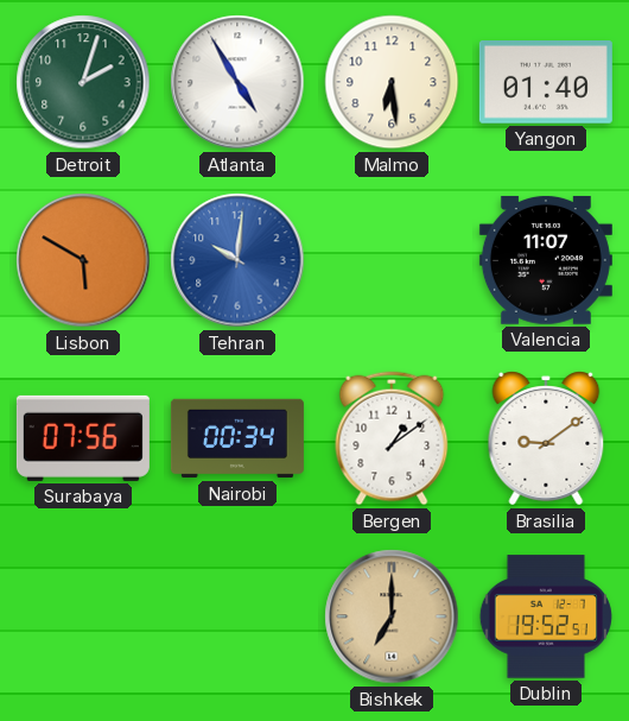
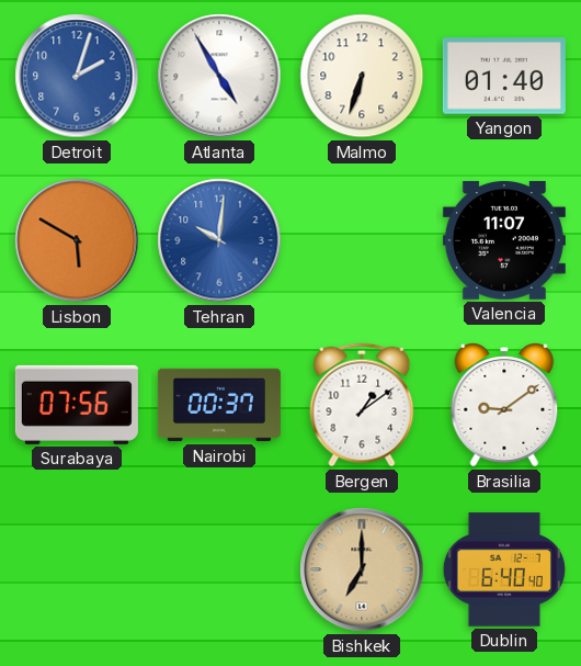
Detroit dial: green -> blue (77, 76)
Malmo: 6:29 -> 6:33 (362, 76)
Nairobi: 00:34 -> 00:37 (219, 405)
Dublin: 19:52 -> 6:40 (503, 569)
